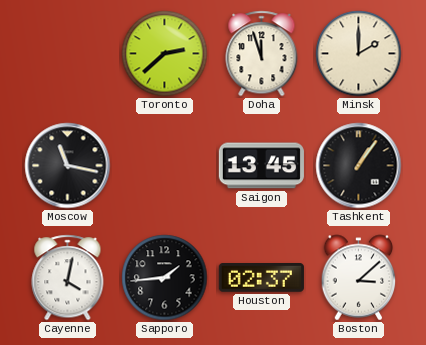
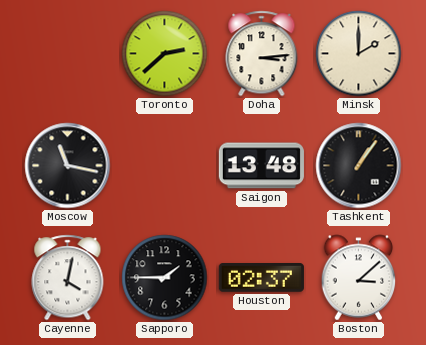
Doha: 11:57 -> 3:14 (262, 54)
Saigon: 13:45 -> 13:48 (261, 166)
Sapporo: 1:44 -> 1:45 (165, 278)
